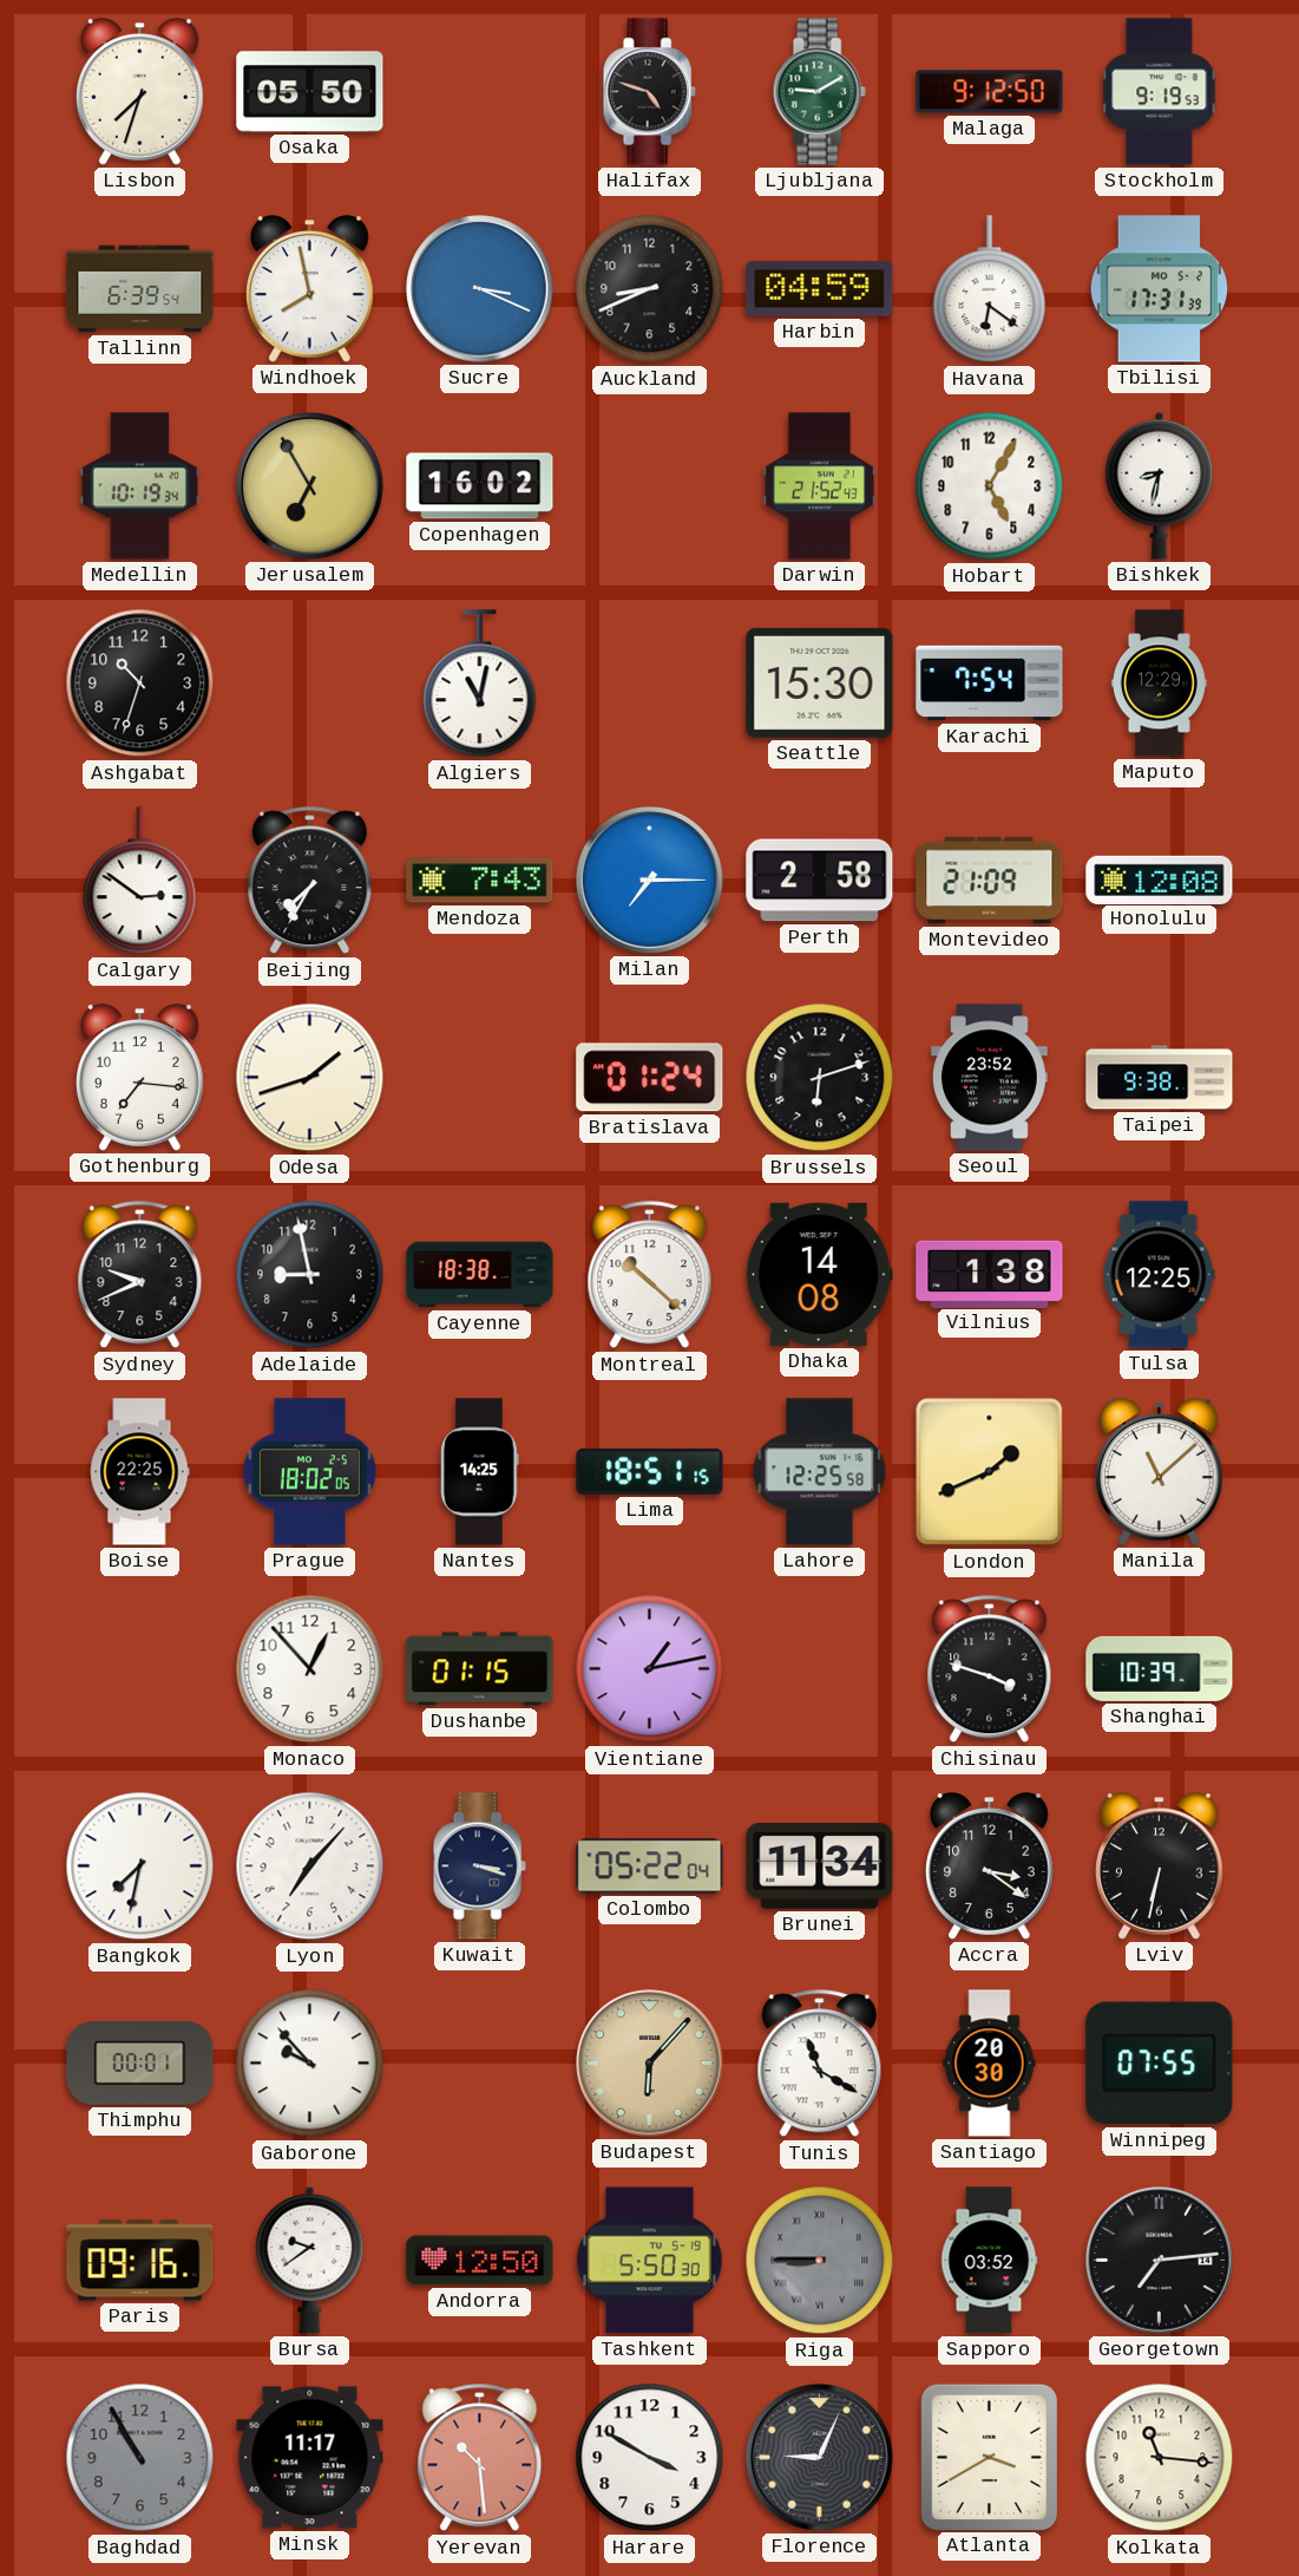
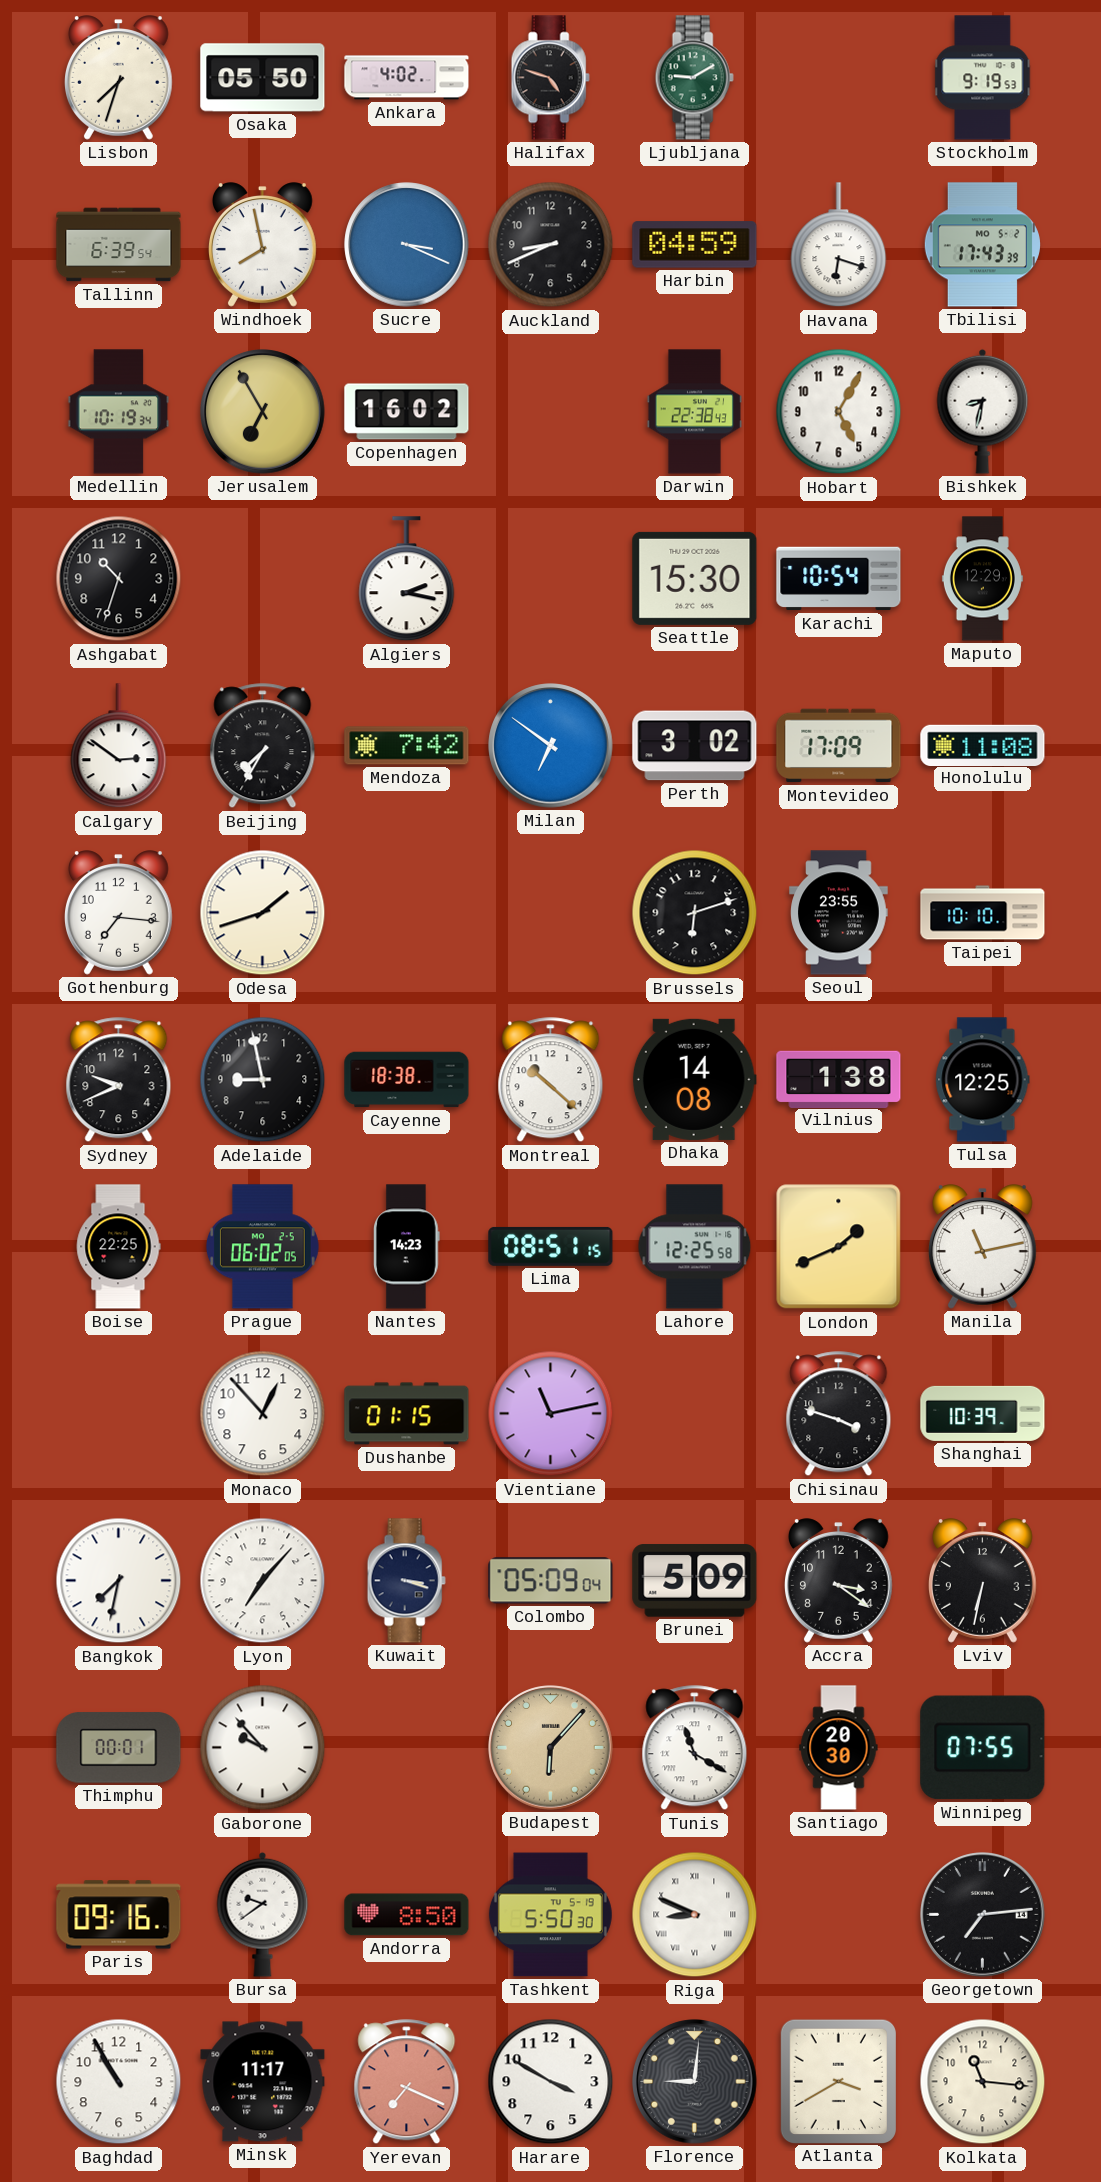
Ankara: none -> 4:02 (407, 78)
Malaga: 9:12 -> none (990, 92)
Havana: 6:21 -> 6:18 (839, 245)
Tbilisi: 17:31 -> 17:43 (982, 245)
Darwin: 21:52 -> 22:38 (694, 412)
Algiers: 11:02 -> 2:17 (407, 579)
Karachi: 7:54 -> 10:54 (839, 579)
Mendoza: 7:43 -> 7:42 (407, 746)
Milan: 7:15 -> 6:51 (551, 746)
Perth: 2:58 -> 3:02 (695, 746)
Montevideo: 21:09 -> 17:09 (839, 746)
Honolulu: 12:08 -> 11:08 (983, 745)
Bratislava: 01:24 -> none (650, 1078)
Seoul: 23:52 -> 23:55 (839, 913)
Taipei: 9:38 -> 10:10 (983, 913)
Prague: 18:02 -> 06:02 (262, 1247)
Nantes: 14:25 -> 14:23 (407, 1247)
Lima: 18:51 -> 08:51 (551, 1246)
Manila: 11:08 -> 11:13 (983, 1247)
Vientiane: 1:13 -> 11:13 (551, 1414)
Colombo: 05:22 -> 05:09 (551, 1581)
Brunei: 11:34 -> 5:09 (695, 1581)
Andorra: 12:50 -> 8:50 (407, 1915)
Riga: 8:45 -> 8:49 (695, 1915)
Riga dial: grey -> white (695, 1915)
Sapporo: 03:52 -> none (989, 2261)
Baghdad dial: grey -> white (119, 2082)
Yerevan: 10:29 -> 7:19 (407, 2082)
Florence: 9:04 -> 9:01 (695, 2082)
